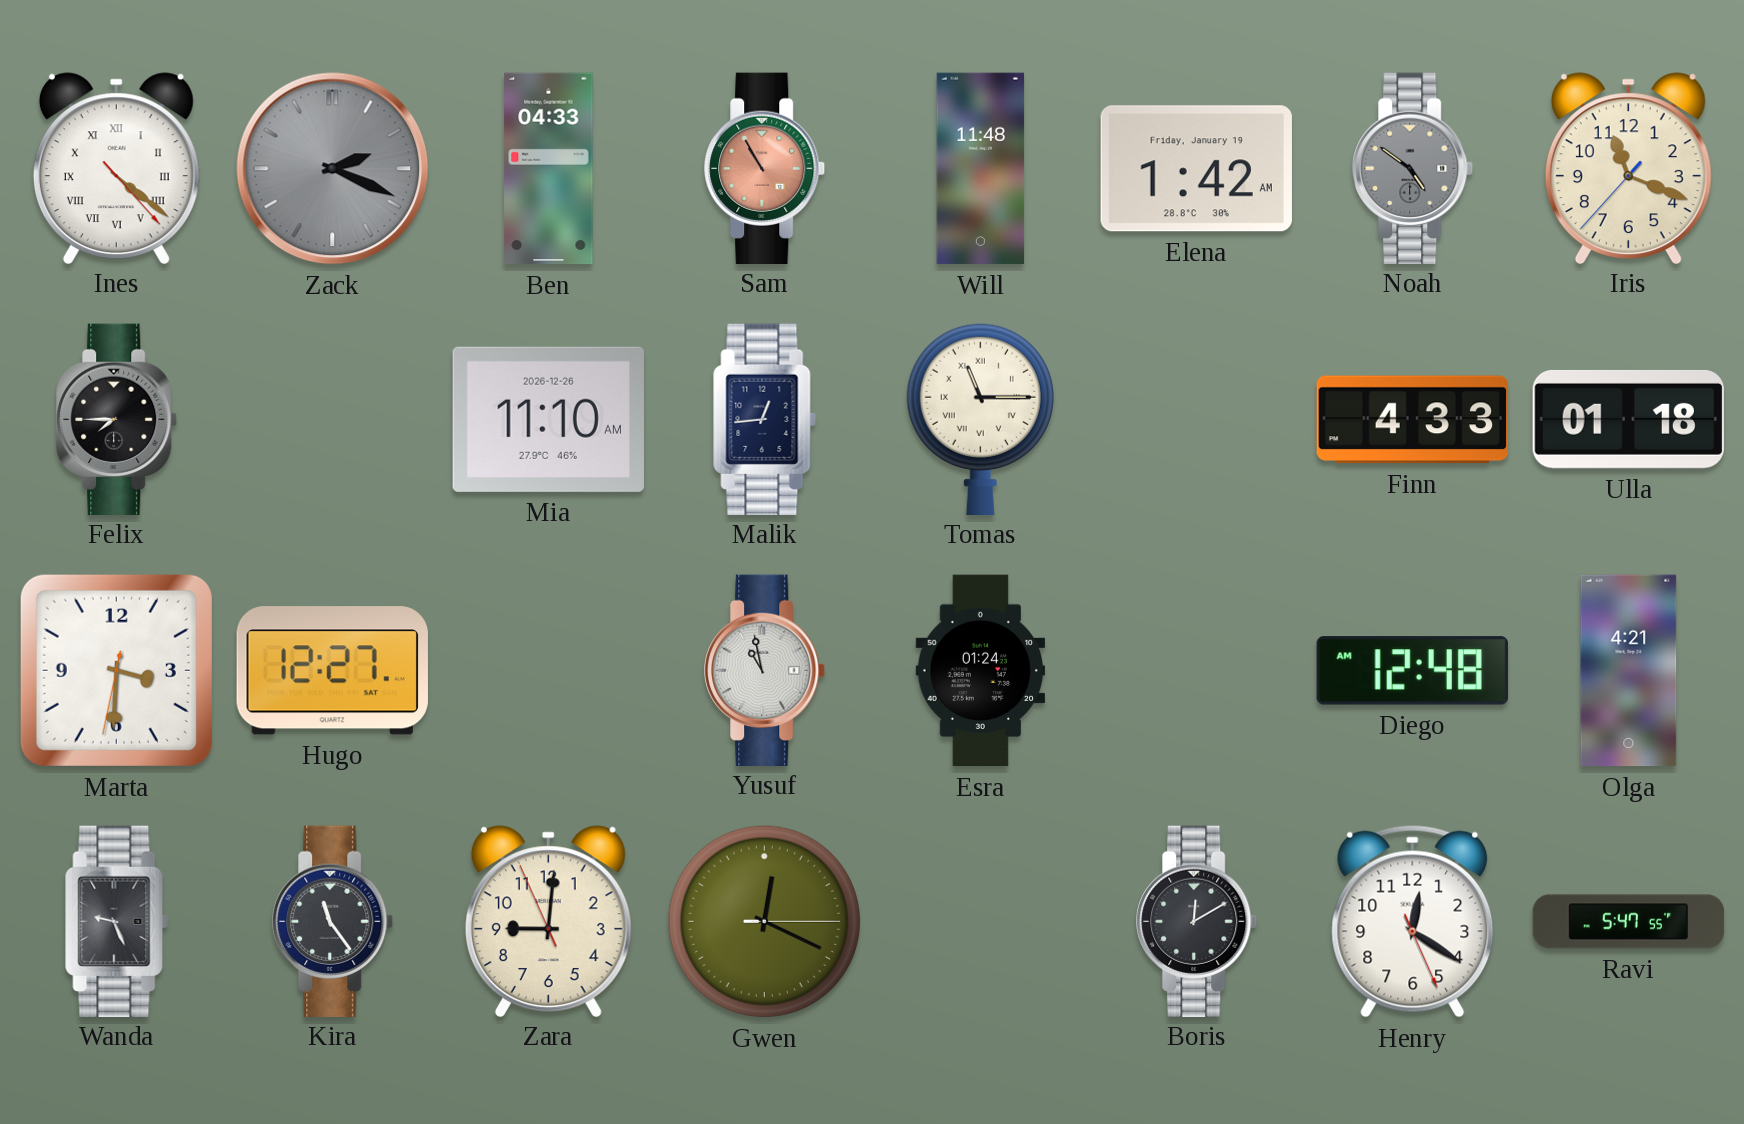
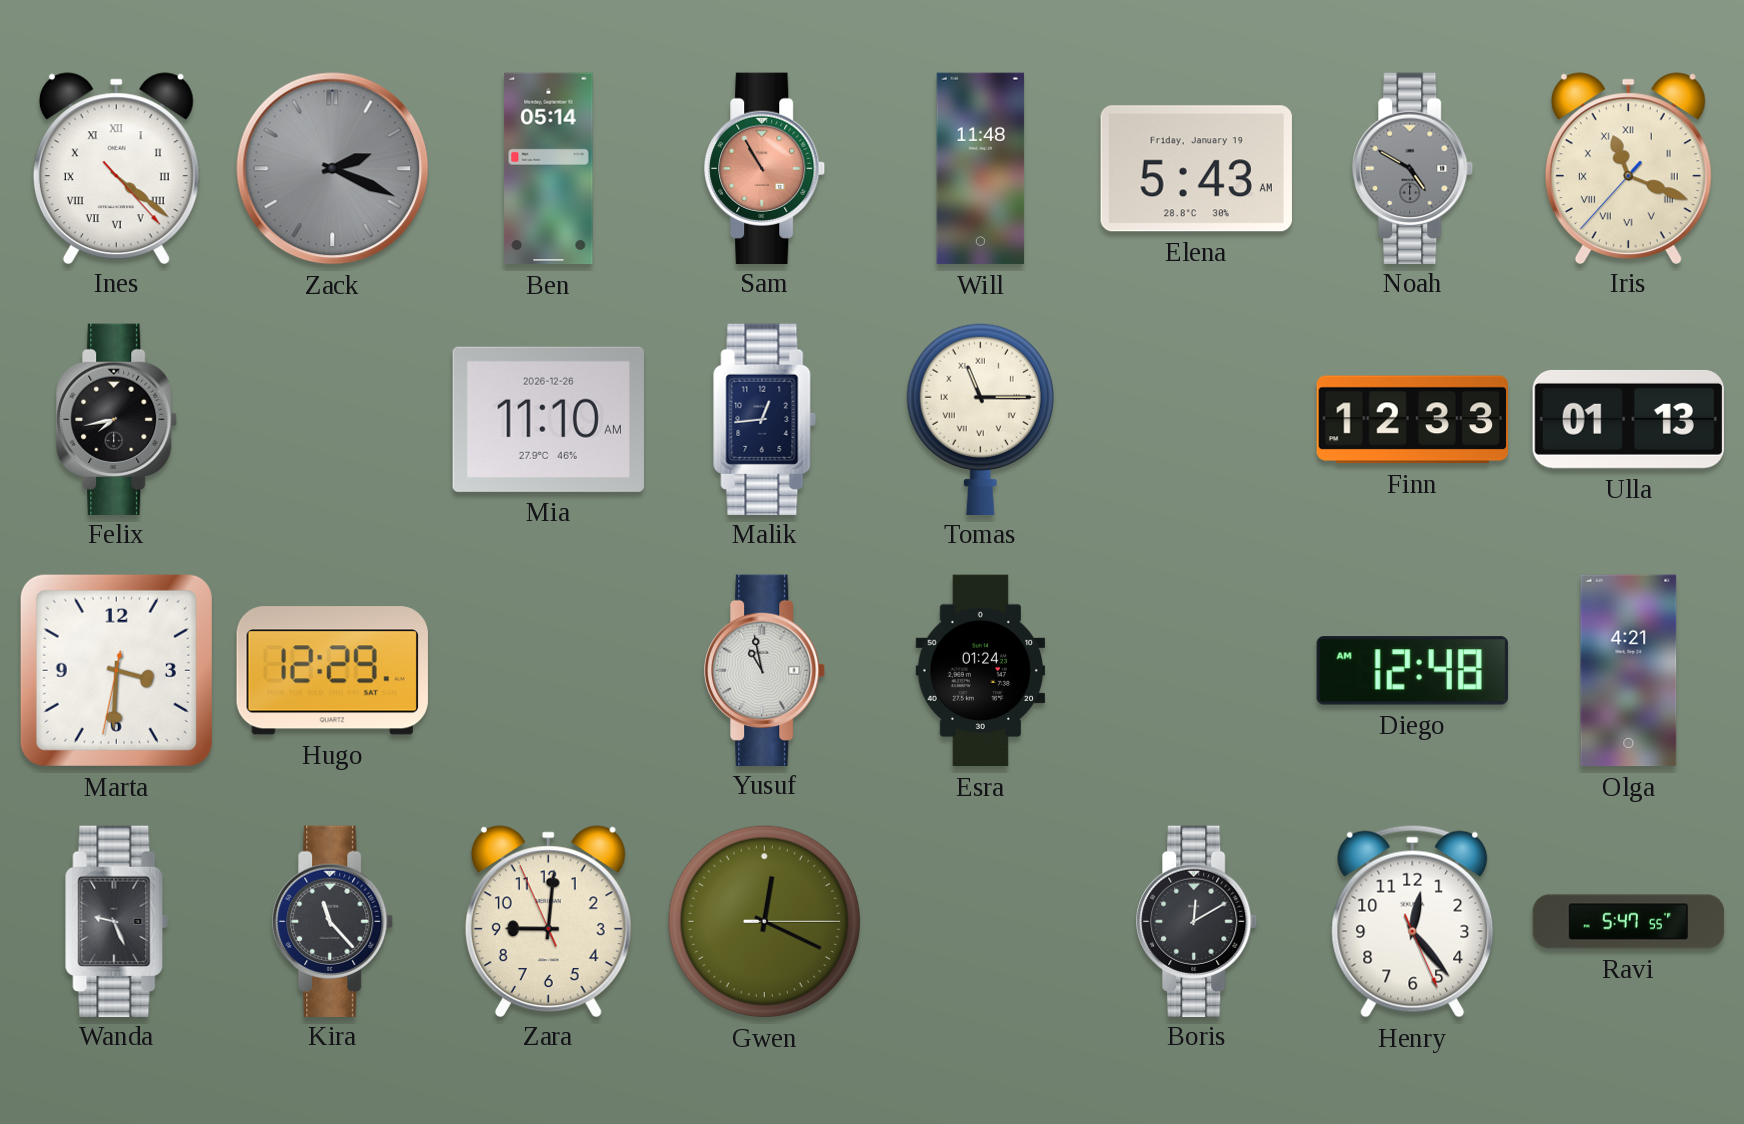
Ben: 04:33 -> 05:14 (549, 169)
Elena: 1:42 -> 5:43 (1196, 169)
Noah: 4:51 -> 4:50 (1413, 168)
Iris numerals: Arabic -> Roman (1628, 168)
Felix: 7:45 -> 7:43 (117, 419)
Finn: 4:33 -> 12:33 (1412, 420)
Ulla: 01:18 -> 01:13 (1628, 419)
Hugo: 12:27 -> 12:29 (332, 671)
Kira: 11:24 -> 11:23 (333, 921)
Henry: 12:20 -> 12:23 (1413, 921)
